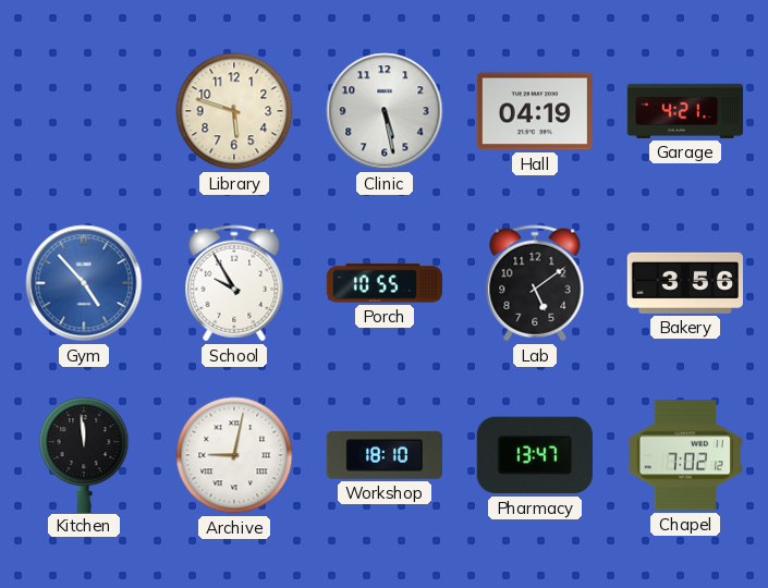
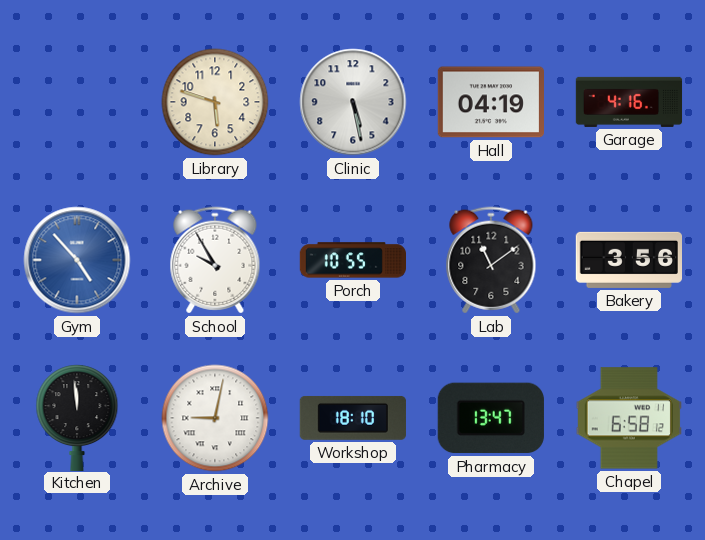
Garage: 4:21 -> 4:16 (629, 102)
Lab: 5:09 -> 11:09 (491, 260)
Chapel: 7:02 -> 6:58 (629, 418)
